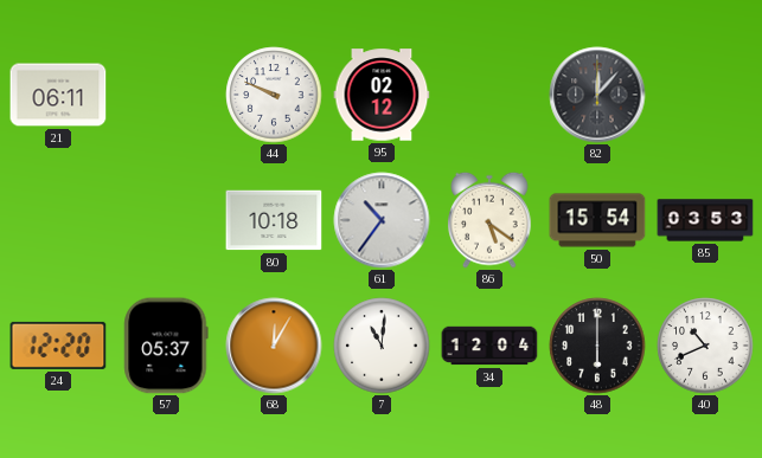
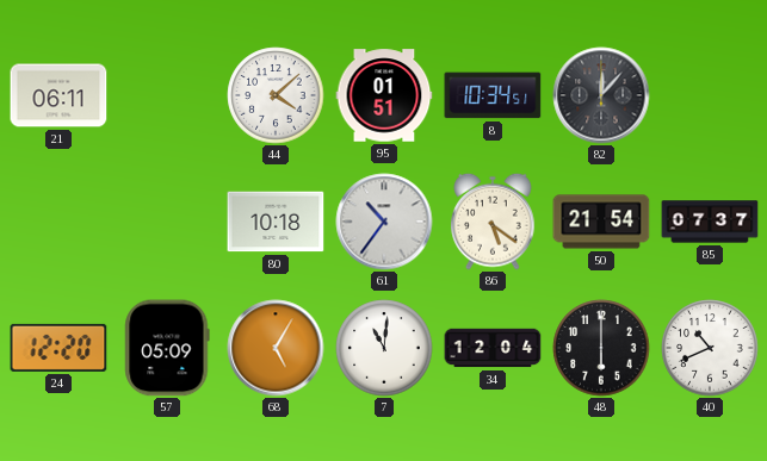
44: 9:49 -> 4:08 (276, 95)
95: 02:12 -> 01:51 (384, 95)
8: none -> 10:34 (493, 95)
50: 15:54 -> 21:54 (601, 222)
85: 03:53 -> 07:37 (710, 222)
57: 05:37 -> 05:09 (167, 348)
68: 12:05 -> 5:05 (276, 348)
